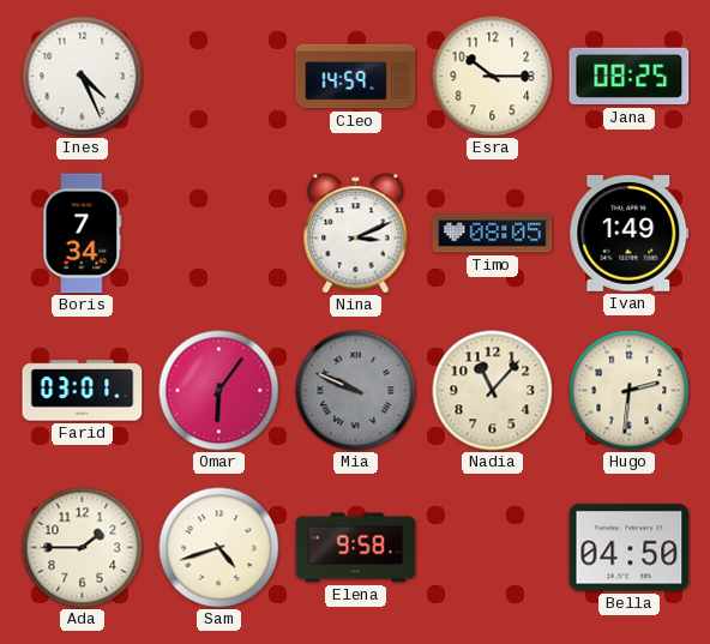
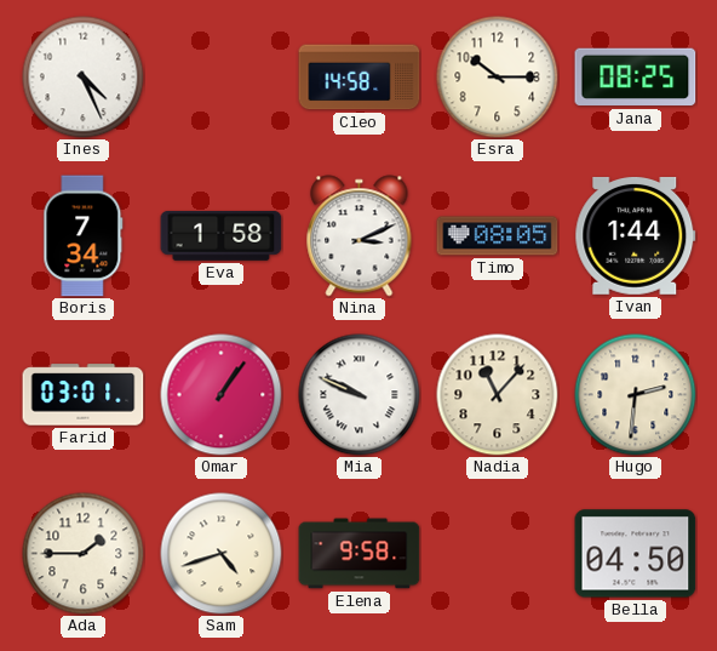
Cleo: 14:59 -> 14:58 (360, 78)
Eva: none -> 1:58 (222, 235)
Ivan: 1:49 -> 1:44 (636, 235)
Omar: 6:06 -> 1:06 (222, 395)
Mia dial: grey -> white (360, 395)
